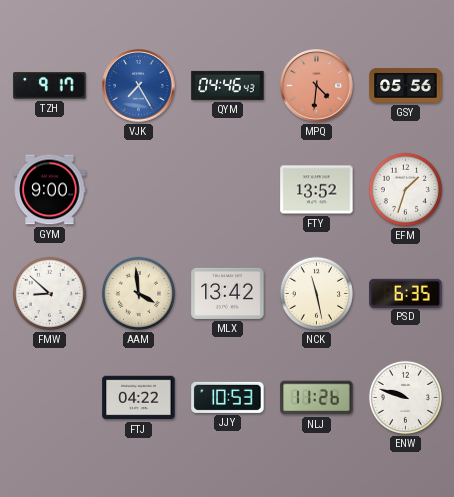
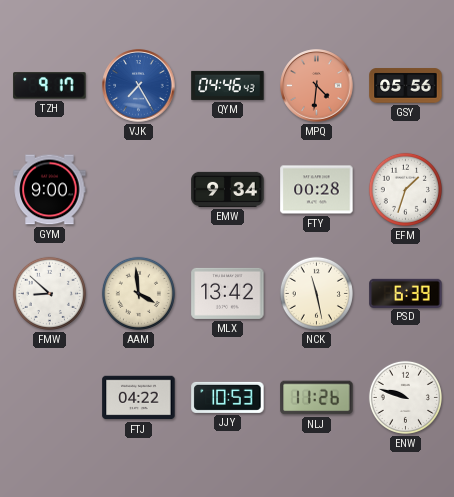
EMW: none -> 9:34 (228, 189)
FTY: 13:52 -> 00:28 (317, 190)
PSD: 6:35 -> 6:39 (406, 293)
